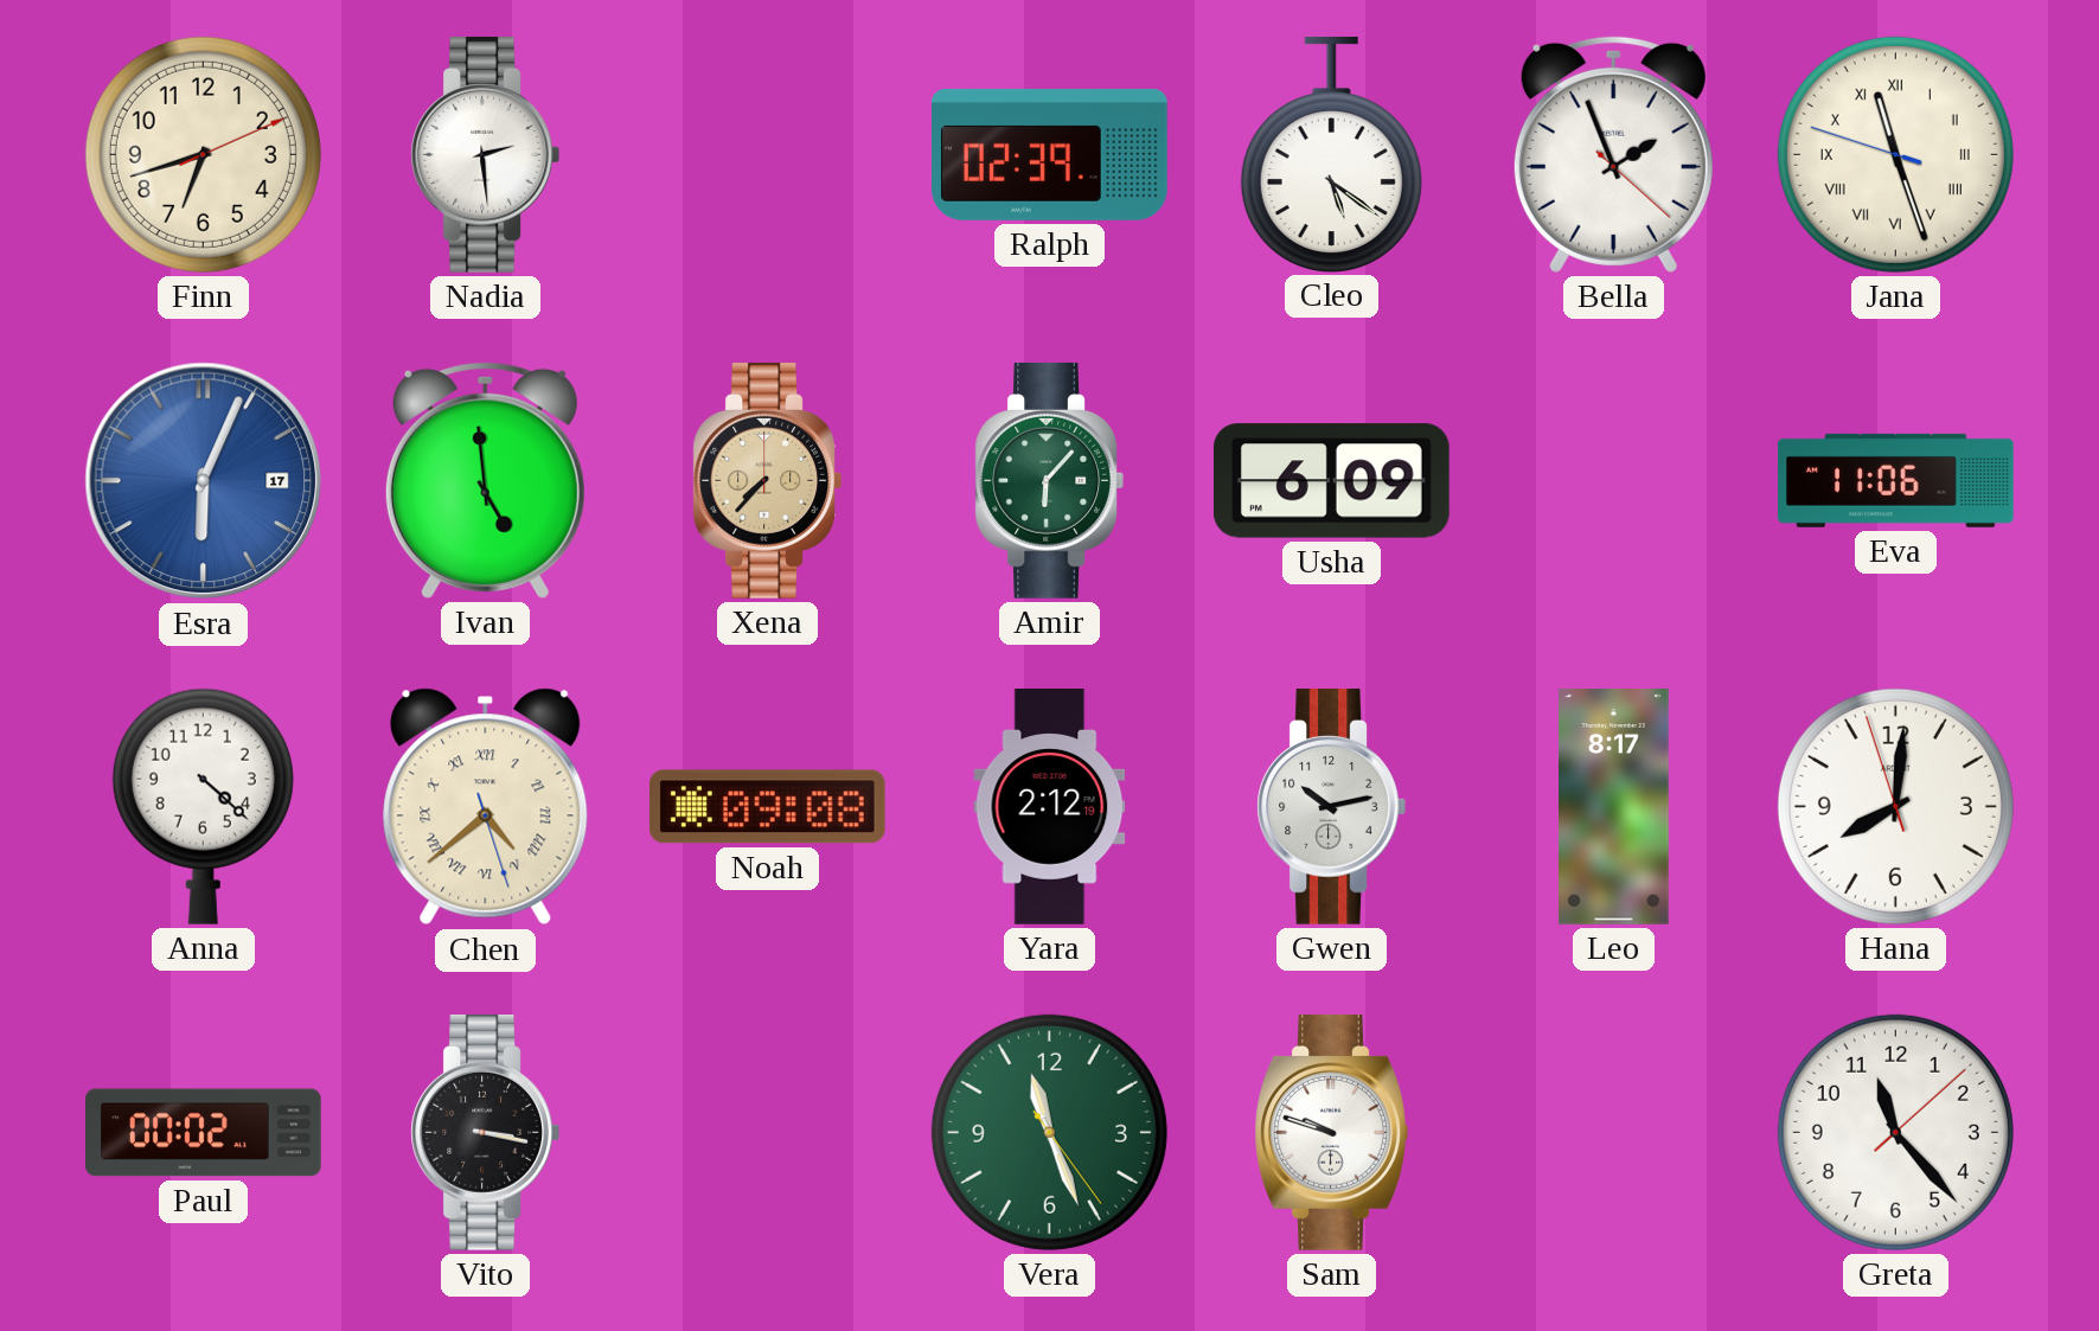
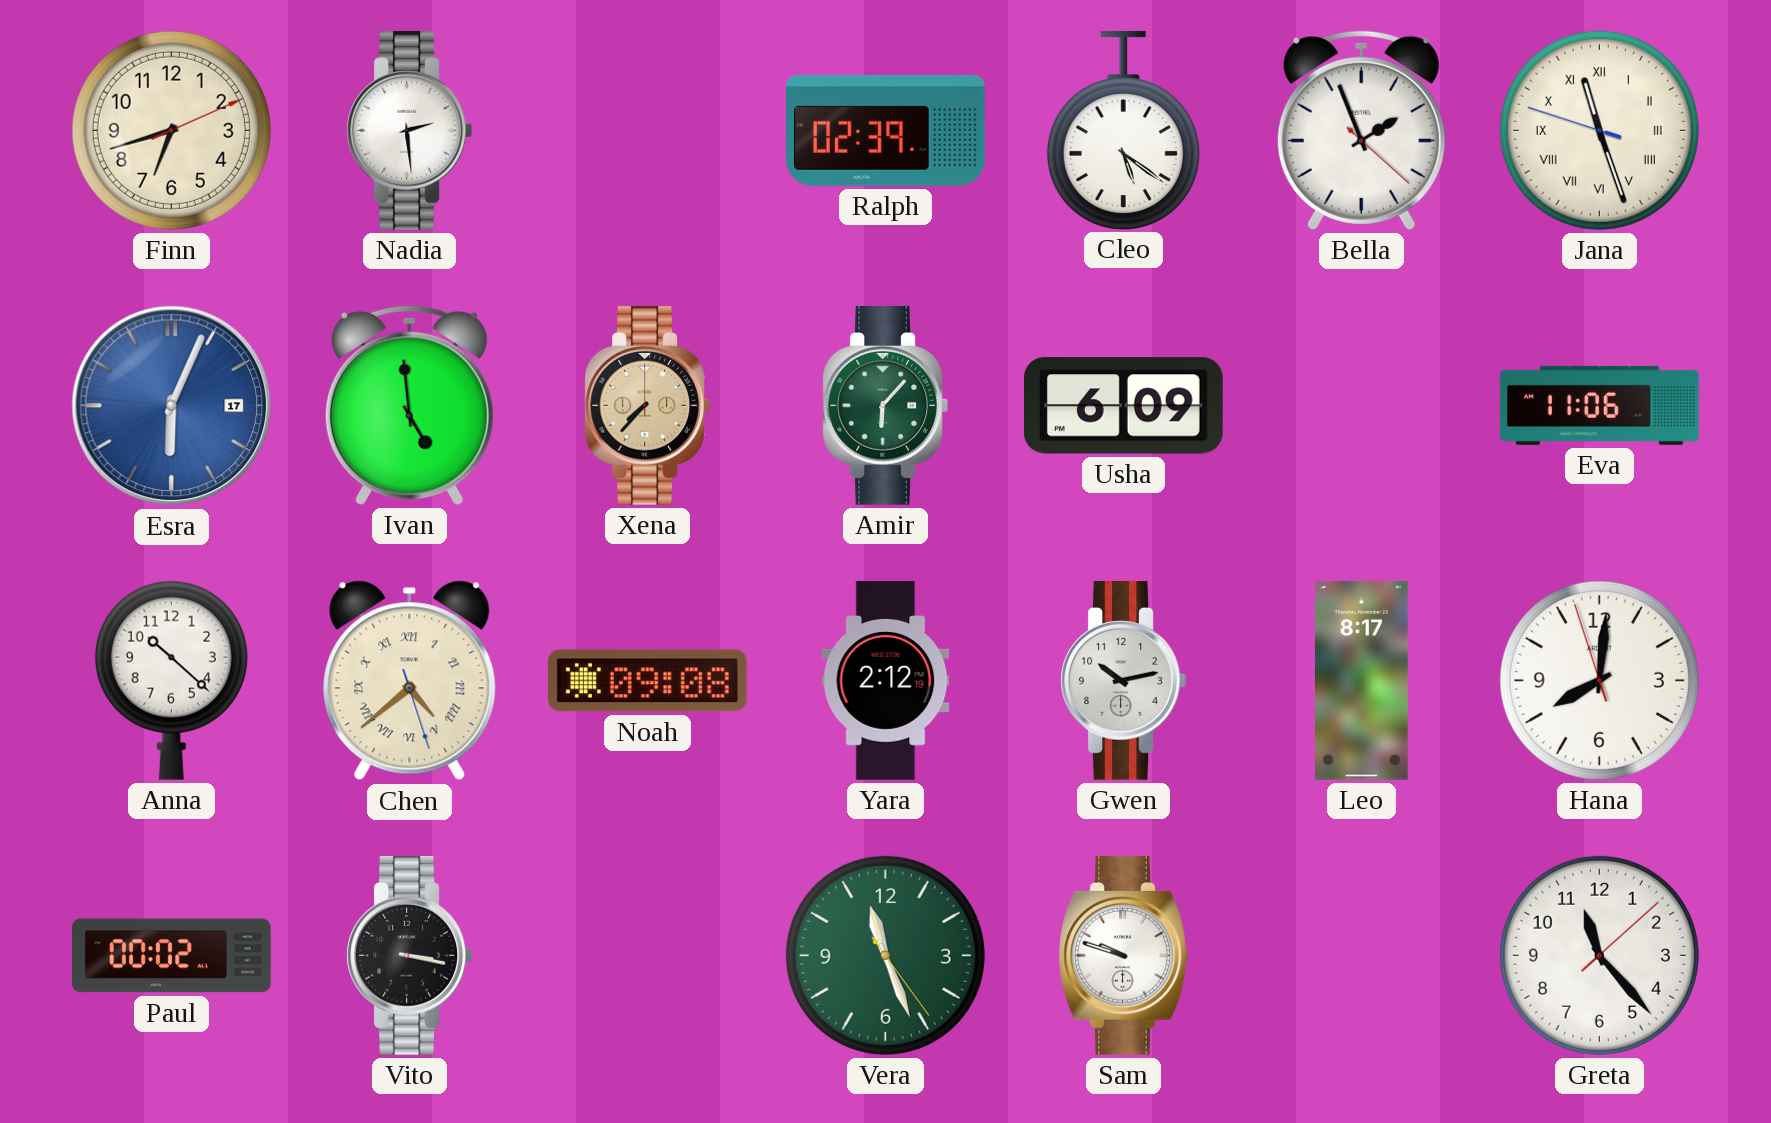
Anna: 4:22 -> 10:22 (171, 680)
